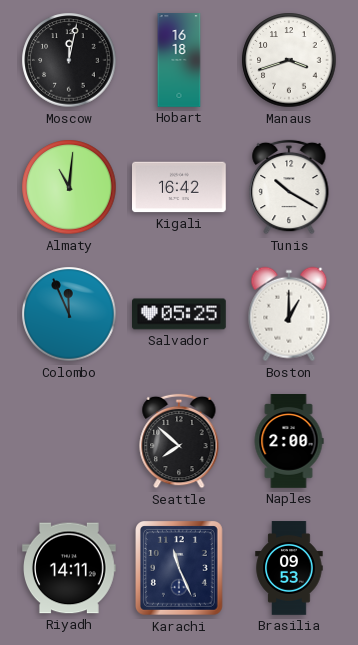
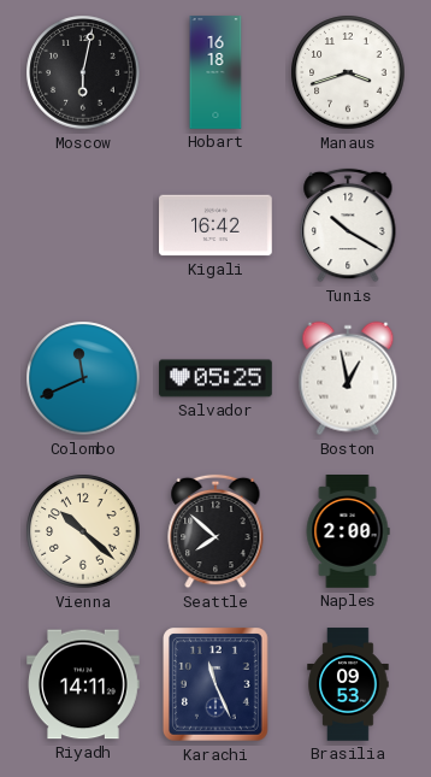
Moscow: 12:02 -> 6:02 (83, 72)
Almaty: 11:01 -> none (69, 187)
Colombo: 11:56 -> 11:41 (83, 378)
Boston: 1:00 -> 12:58 (348, 378)
Vienna: none -> 10:22 (83, 531)
